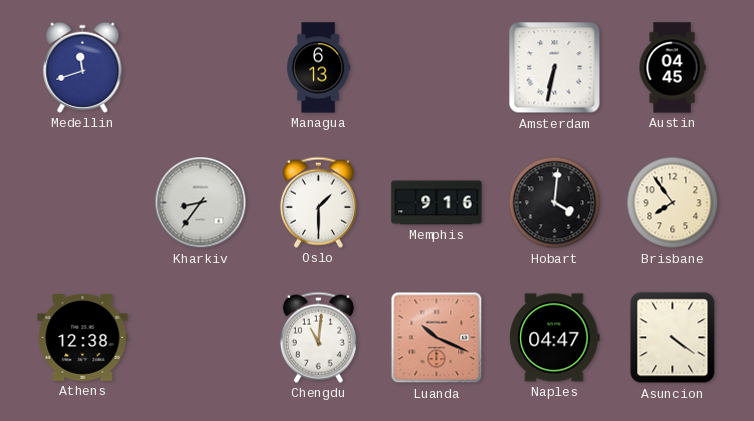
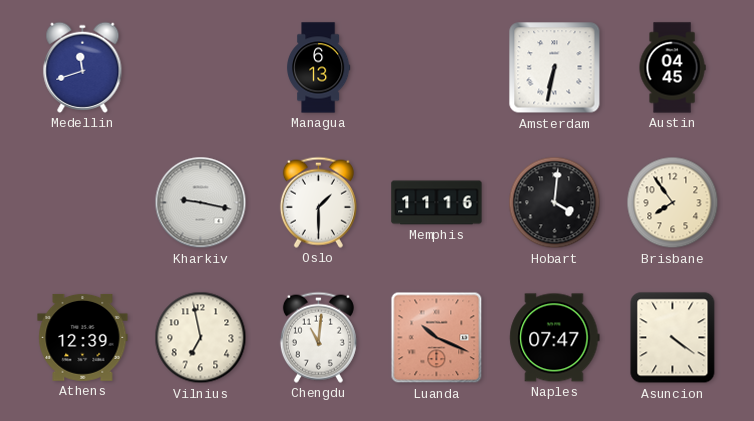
Kharkiv: 8:36 -> 9:17 (201, 203)
Memphis: 9:16 -> 11:16 (437, 203)
Athens: 12:38 -> 12:39 (83, 338)
Vilnius: none -> 6:58 (201, 338)
Naples: 04:47 -> 07:47 (555, 338)
